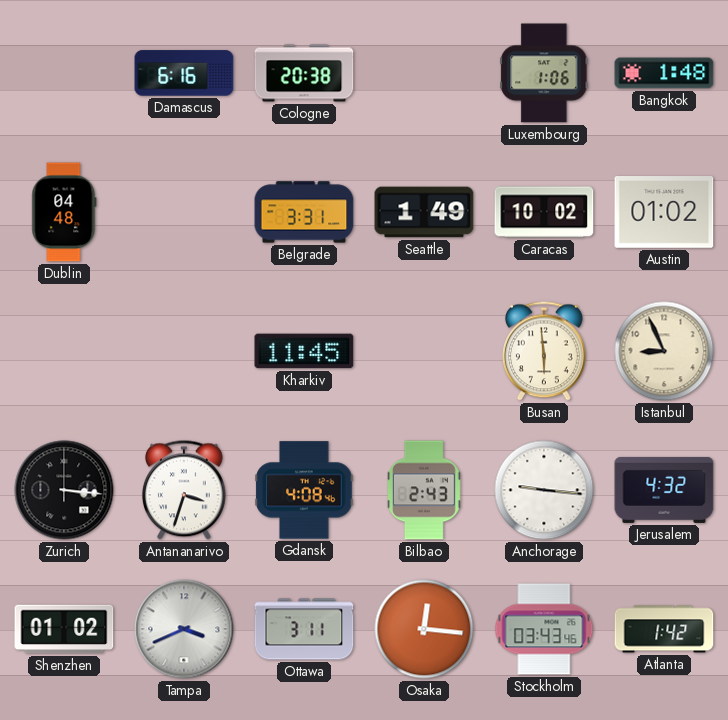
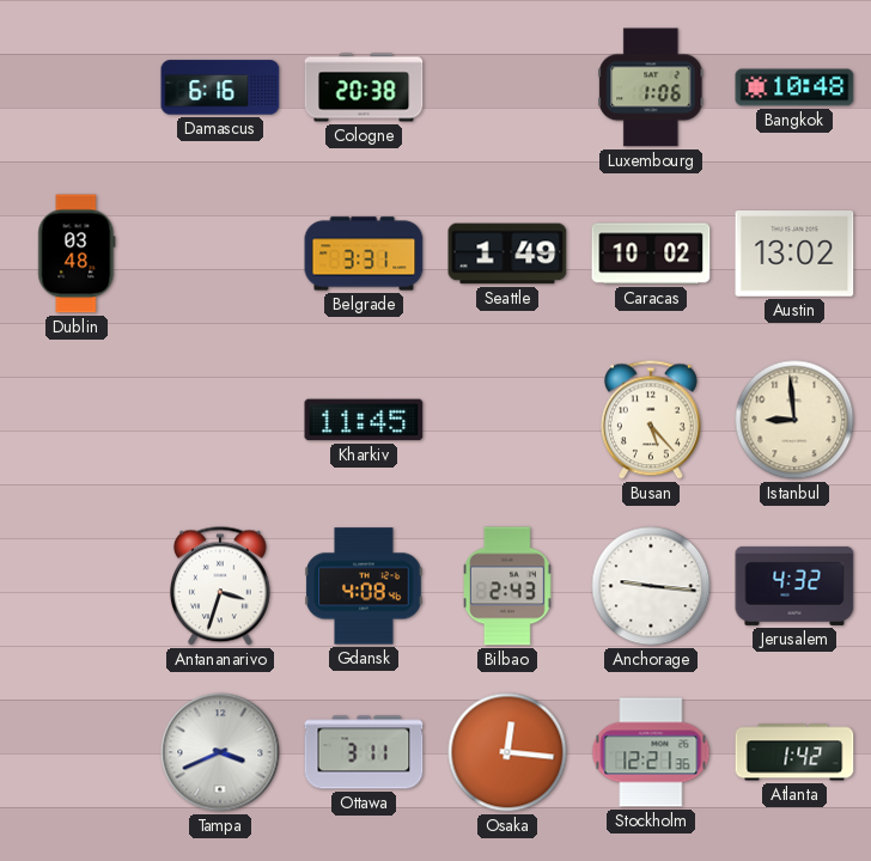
Bangkok: 1:48 -> 10:48 (794, 87)
Dublin: 04:48 -> 03:48 (77, 254)
Austin: 01:02 -> 13:02 (794, 255)
Busan: 5:59 -> 5:23 (652, 420)
Istanbul: 8:56 -> 8:59 (794, 420)
Zurich: 3:16 -> none (64, 490)
Shenzhen: 01:02 -> none (64, 629)
Stockholm: 03:43 -> 12:21 (651, 752)
